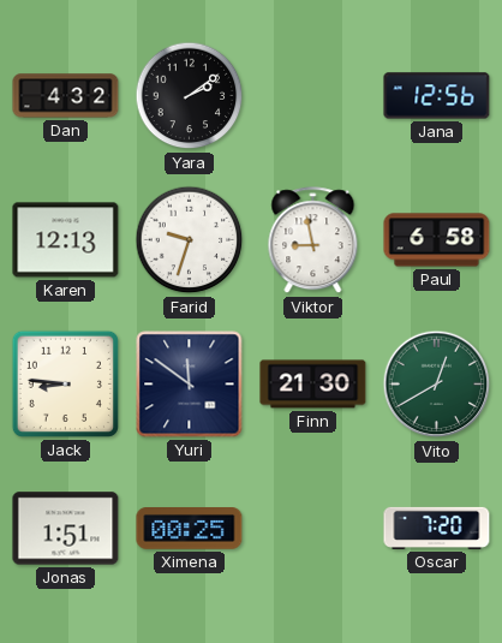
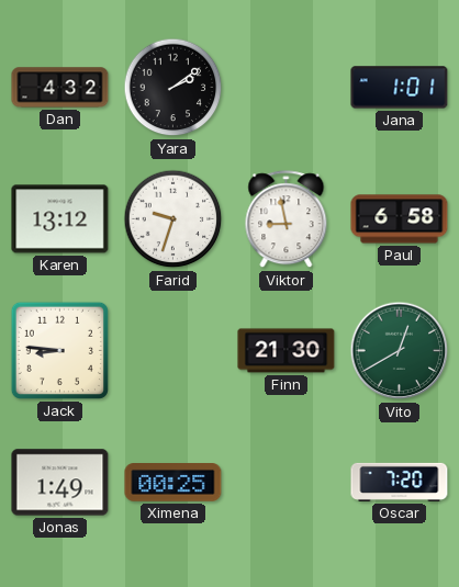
Jana: 12:56 -> 1:01 (400, 88)
Karen: 12:13 -> 13:12 (60, 219)
Yuri: 11:51 -> none (190, 385)
Jonas: 1:51 -> 1:49 (60, 483)
